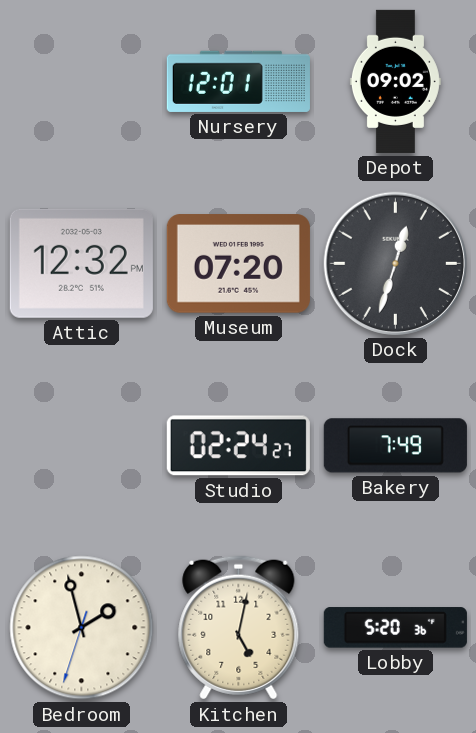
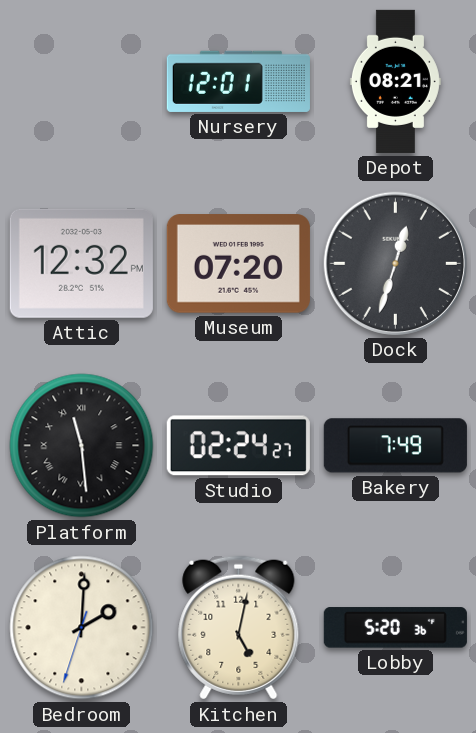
Depot: 09:02 -> 08:21 (395, 81)
Platform: none -> 11:29 (82, 446)
Bedroom: 1:57 -> 2:00 (82, 628)
